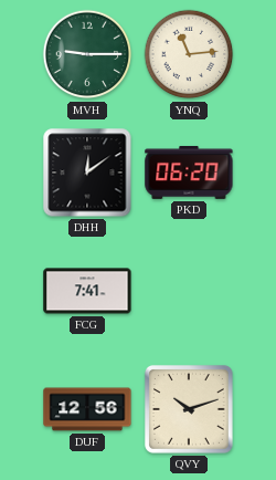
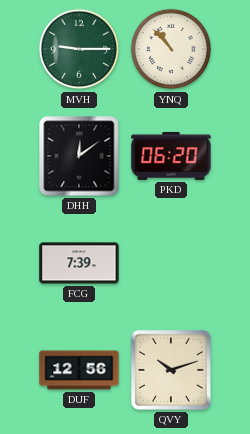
YNQ: 11:14 -> 10:53 (171, 49)
FCG: 7:41 -> 7:39 (79, 263)
